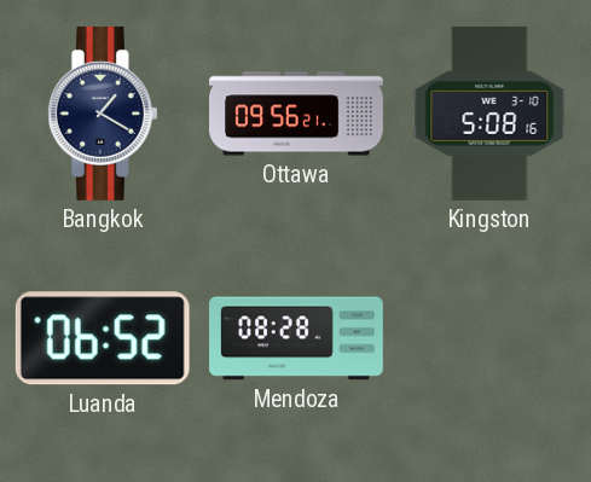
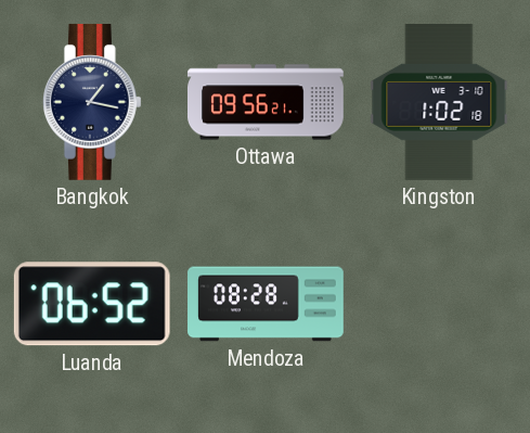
Bangkok: 1:20 -> 1:17 (92, 102)
Kingston: 5:08 -> 1:02 (439, 103)
